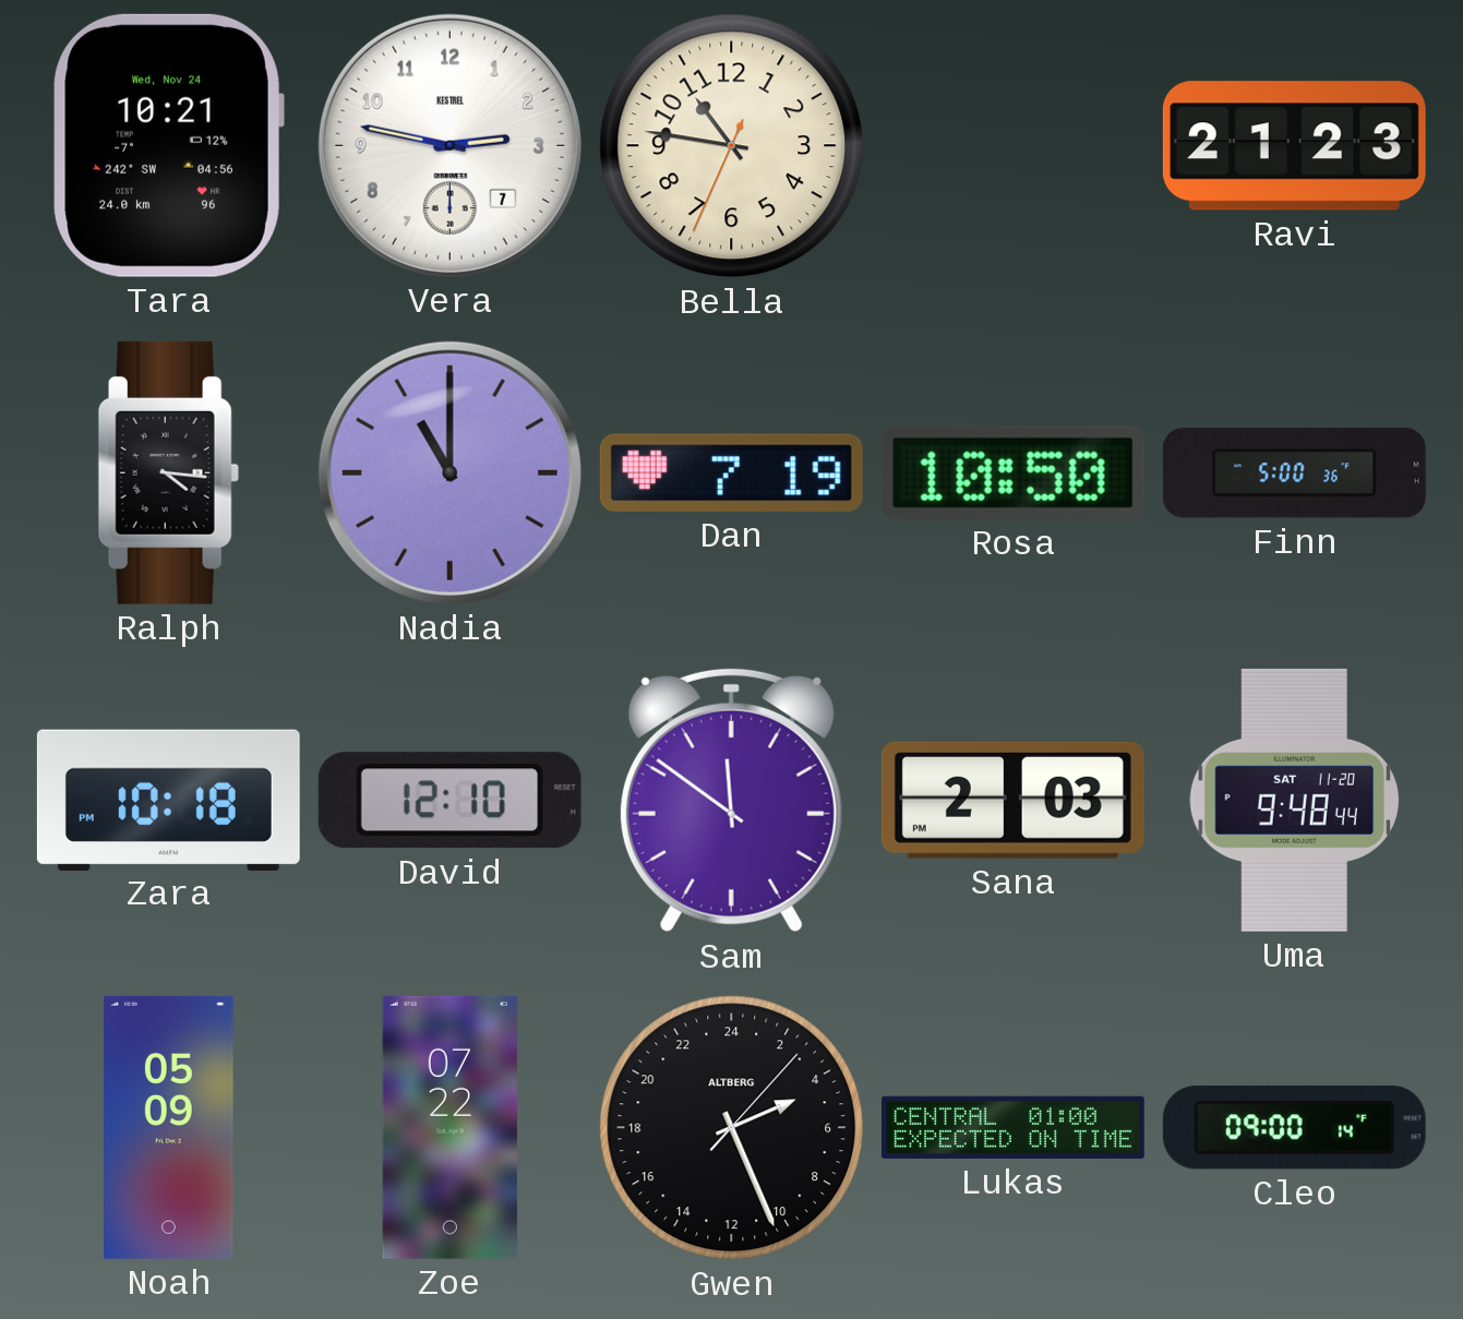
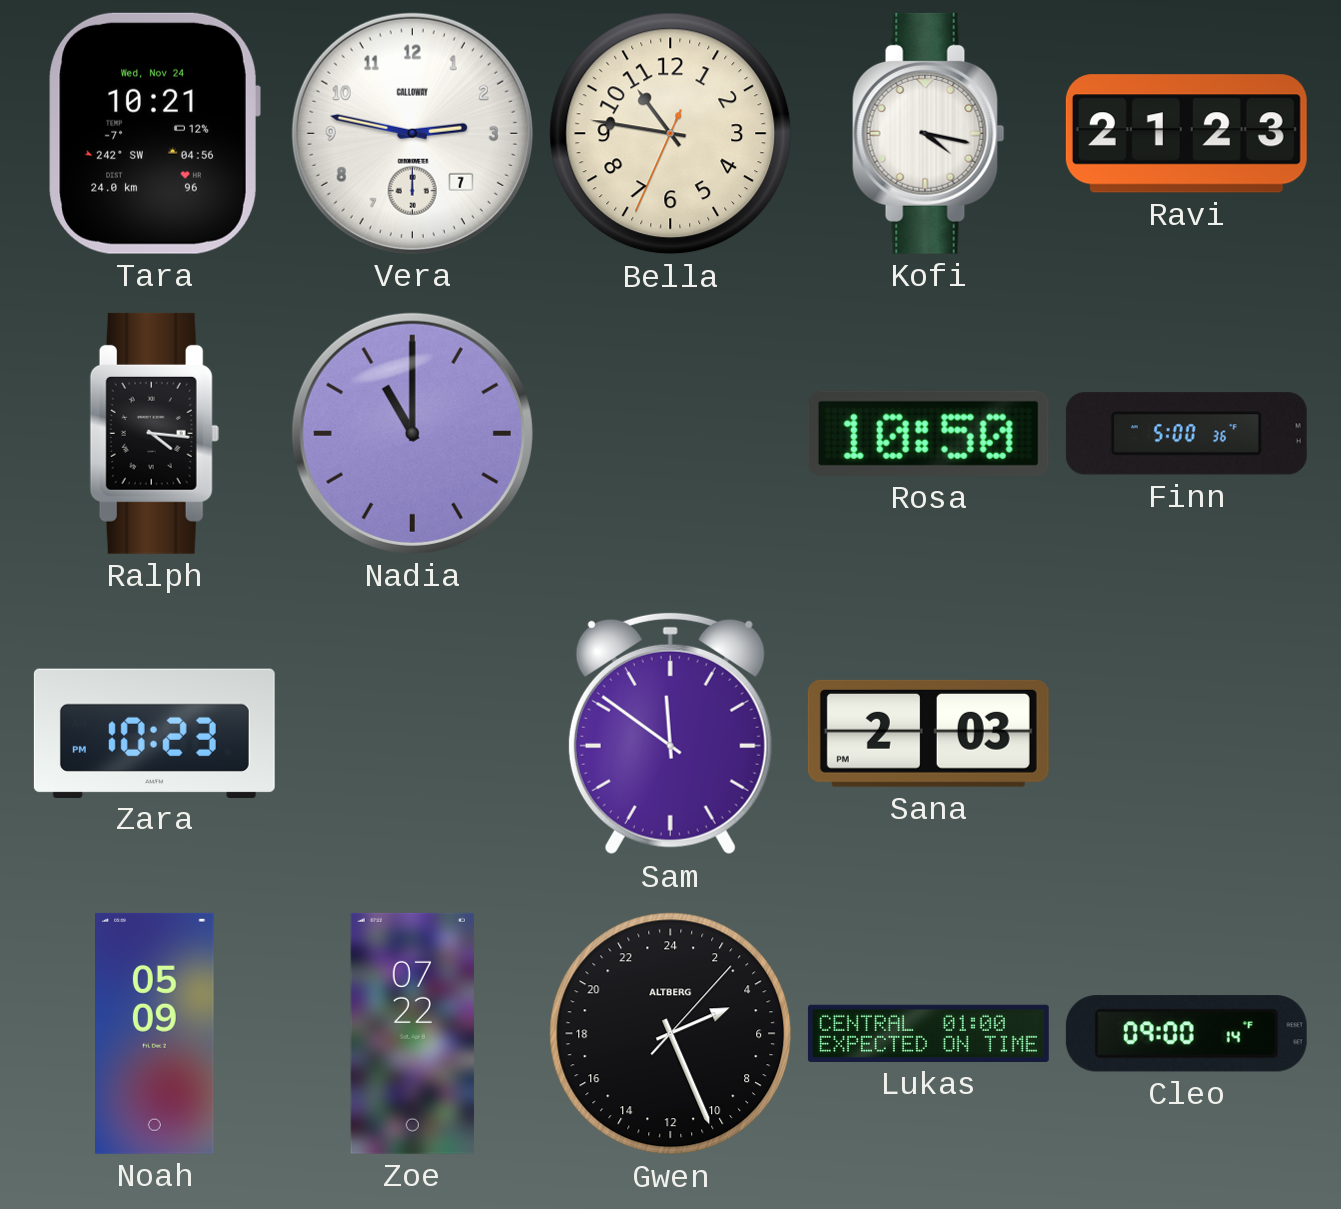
Vera brand: KESTREL -> CALLOWAY (412, 133)
Kofi: none -> 4:17 (929, 133)
Dan: 7:19 -> none (731, 472)
Zara: 10:18 -> 10:23 (154, 733)
David: 12:10 -> none (449, 801)
Uma: 9:48 -> none (1295, 800)
